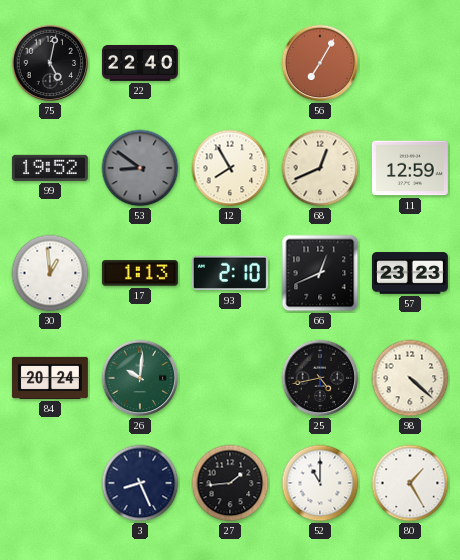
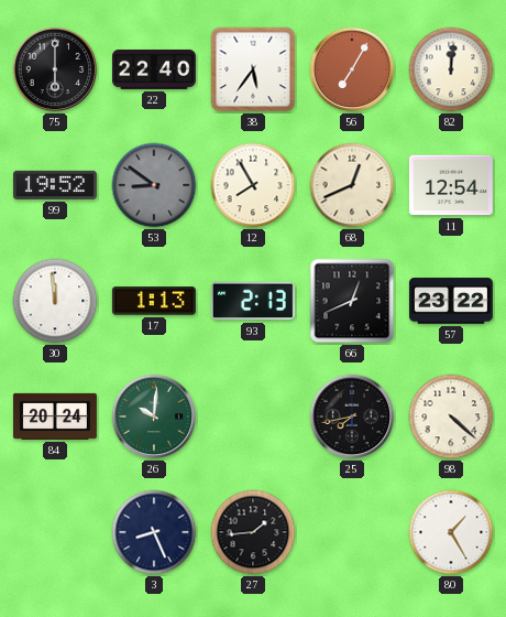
75: 5:02 -> 6:00 (55, 69)
38: none -> 5:36 (253, 69)
82: none -> 12:01 (451, 69)
11: 12:59 -> 12:54 (451, 185)
30: 12:59 -> 11:59 (55, 301)
93: 2:10 -> 2:13 (253, 301)
57: 23:23 -> 23:22 (451, 301)
25: 4:43 -> 7:43 (352, 416)
52: 11:00 -> none (320, 483)
